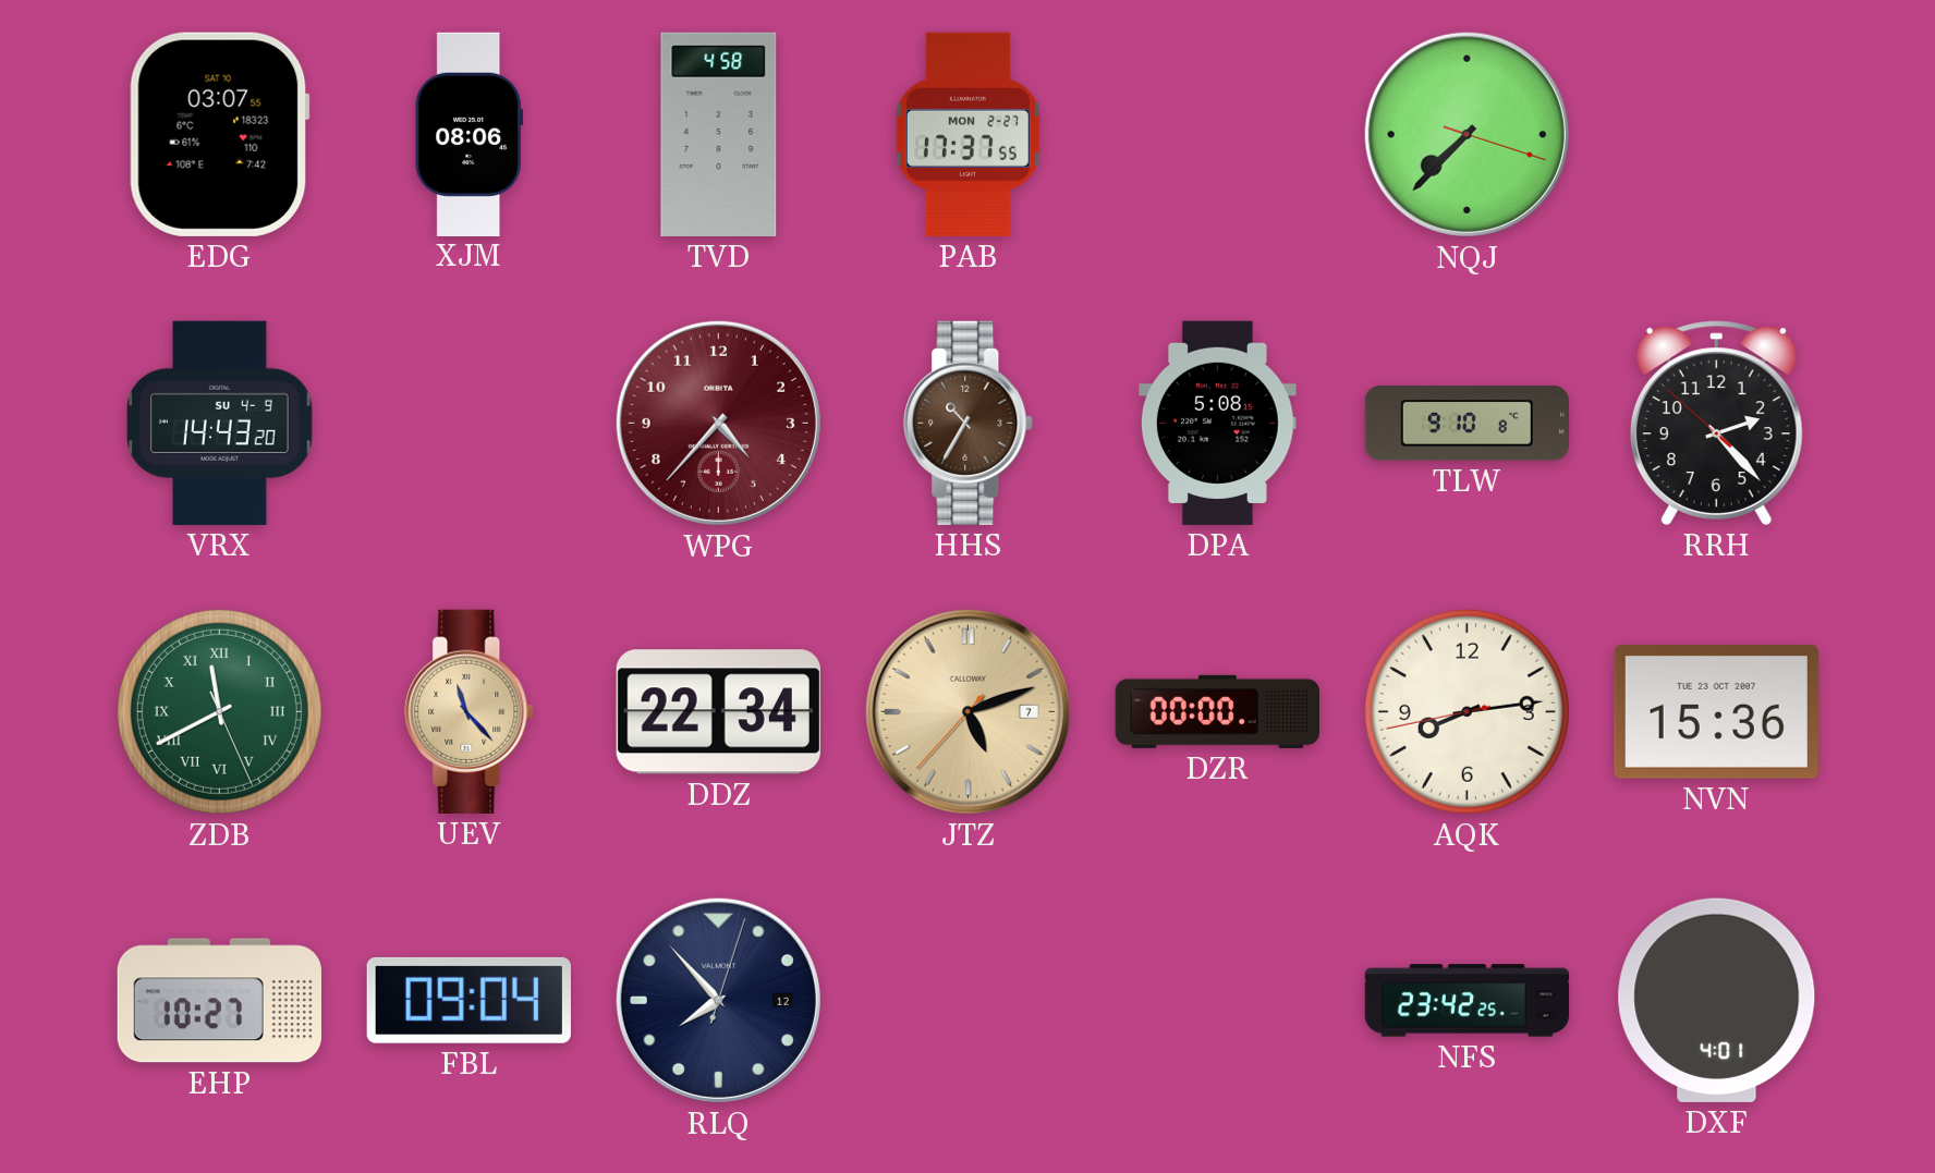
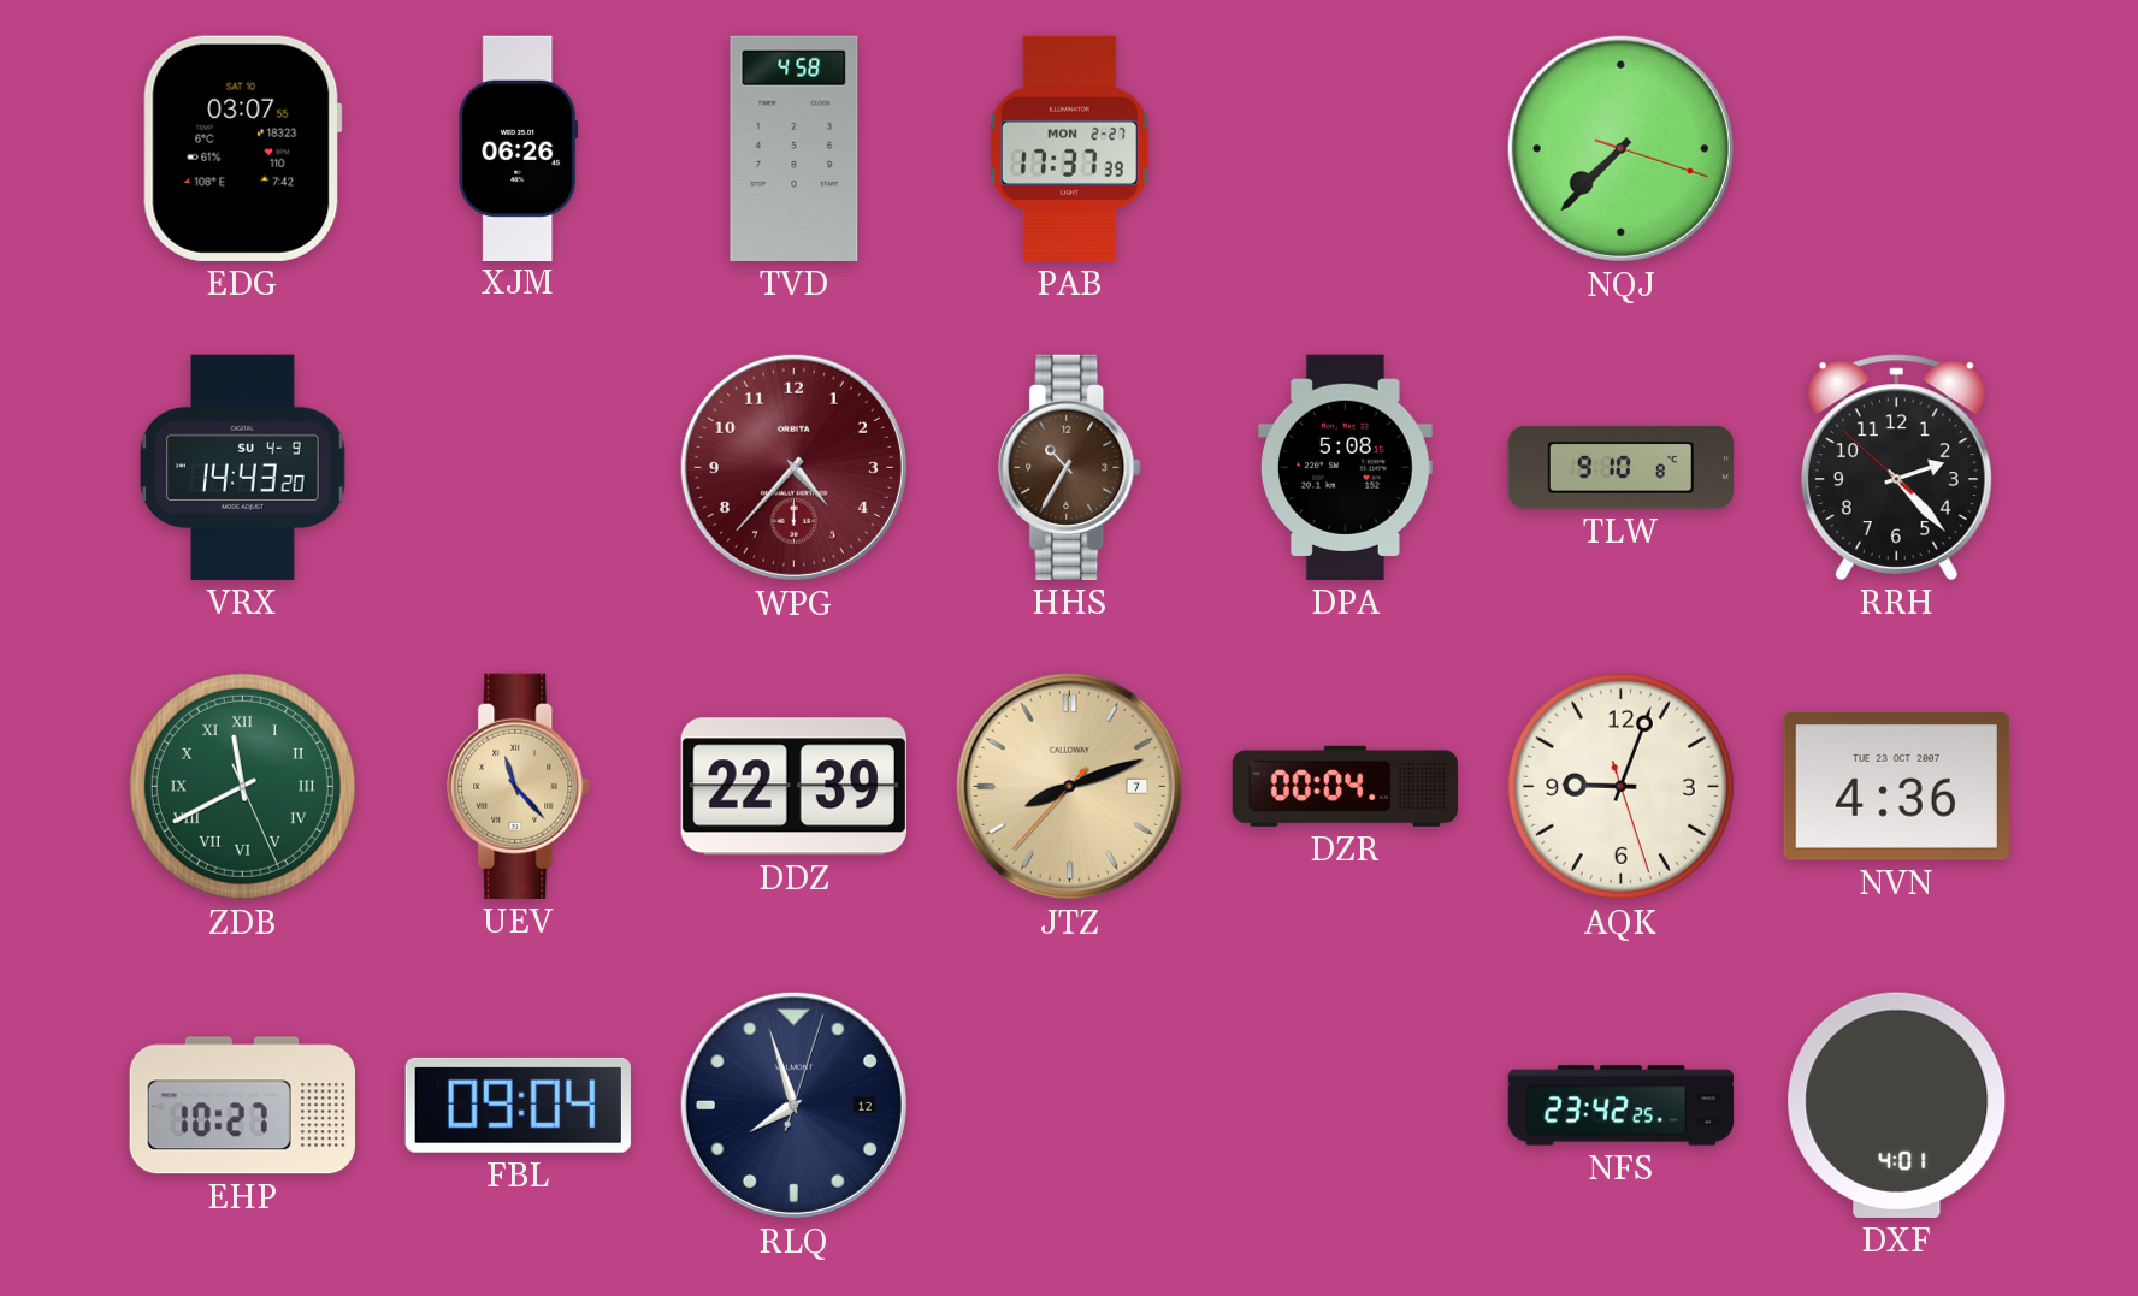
XJM: 08:06 -> 06:26 (519, 148)
PAB: 17:37:55 -> 17:37:39 (1069, 148)
DDZ: 22:34 -> 22:39 (793, 787)
JTZ: 5:11 -> 8:11 (1069, 786)
DZR: 00:00 -> 00:04 (1345, 786)
AQK: 8:13 -> 9:03 (1620, 786)
NVN: 15:36 -> 4:36 (1896, 787)
RLQ: 7:53 -> 7:57 (793, 1105)
